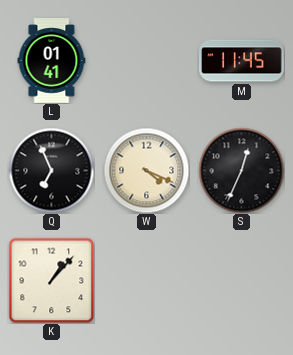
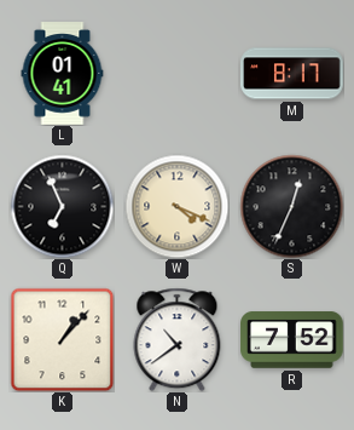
M: 11:45 -> 8:17 (292, 74)
N: none -> 10:39 (178, 339)
R: none -> 7:52 (292, 340)
